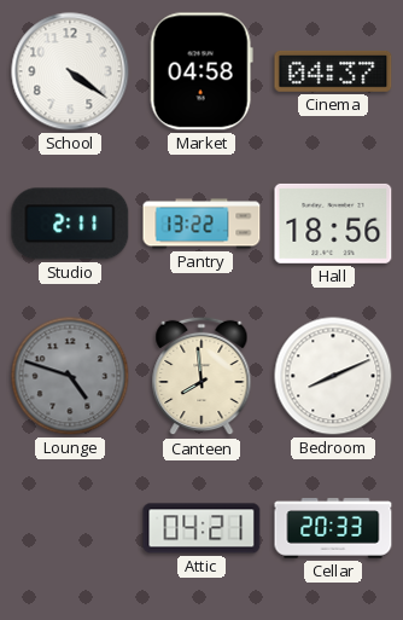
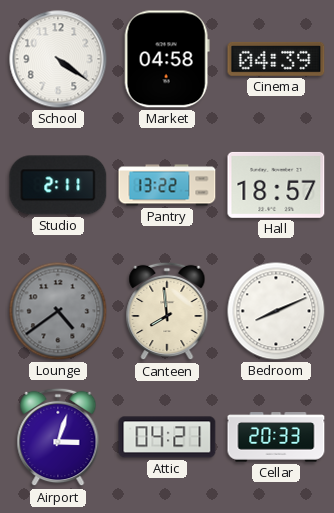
Cinema: 04:37 -> 04:39 (276, 59)
Hall: 18:56 -> 18:57 (276, 185)
Lounge: 4:48 -> 4:39 (58, 311)
Airport: none -> 3:03 (58, 437)
